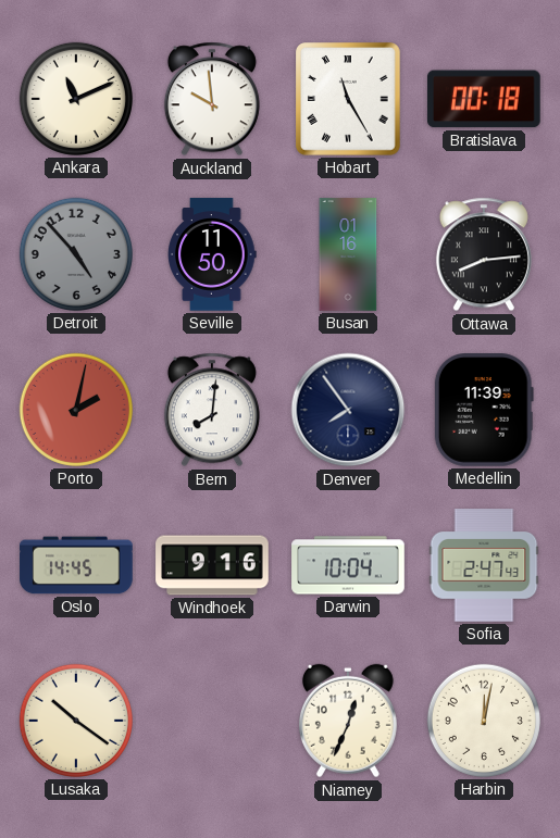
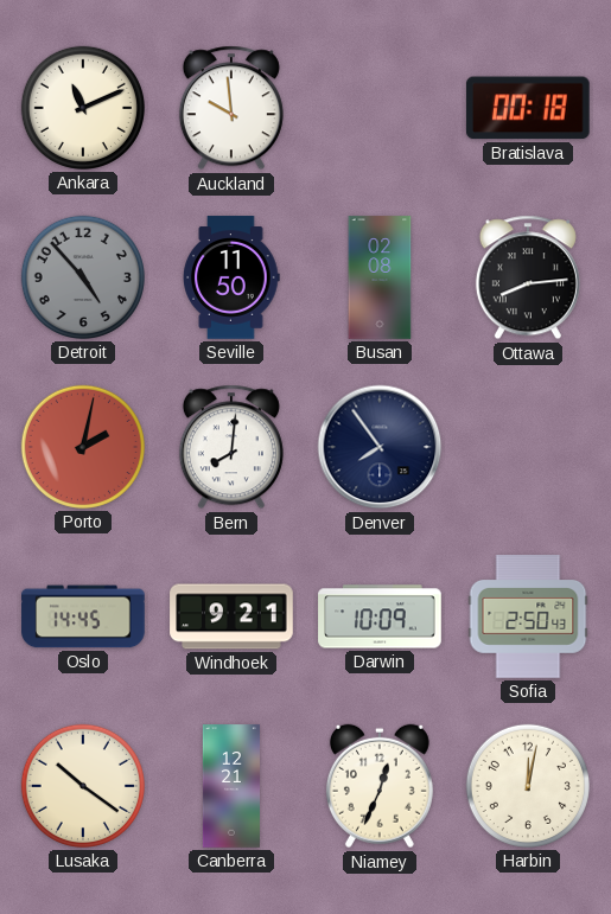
Hobart: 11:25 -> none (349, 99)
Busan: 01:16 -> 02:08 (380, 277)
Medellin: 11:39 -> none (484, 411)
Windhoek: 9:16 -> 9:21 (231, 616)
Darwin: 10:04 -> 10:09 (380, 616)
Sofia: 2:47 -> 2:50 (528, 616)
Canberra: none -> 12:21 (231, 786)
